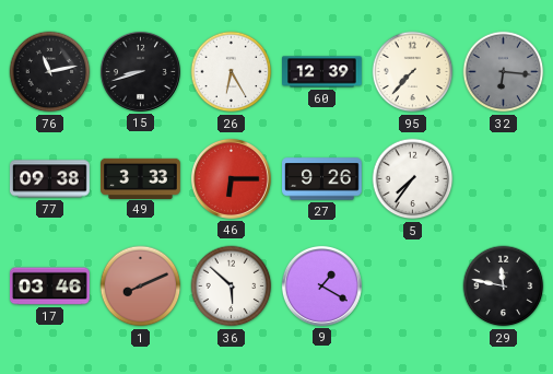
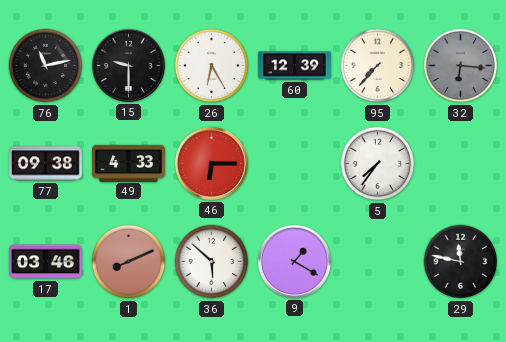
15: 8:42 -> 9:30 (128, 65)
49: 3:33 -> 4:33 (129, 163)
27: 9:26 -> none (322, 179)
